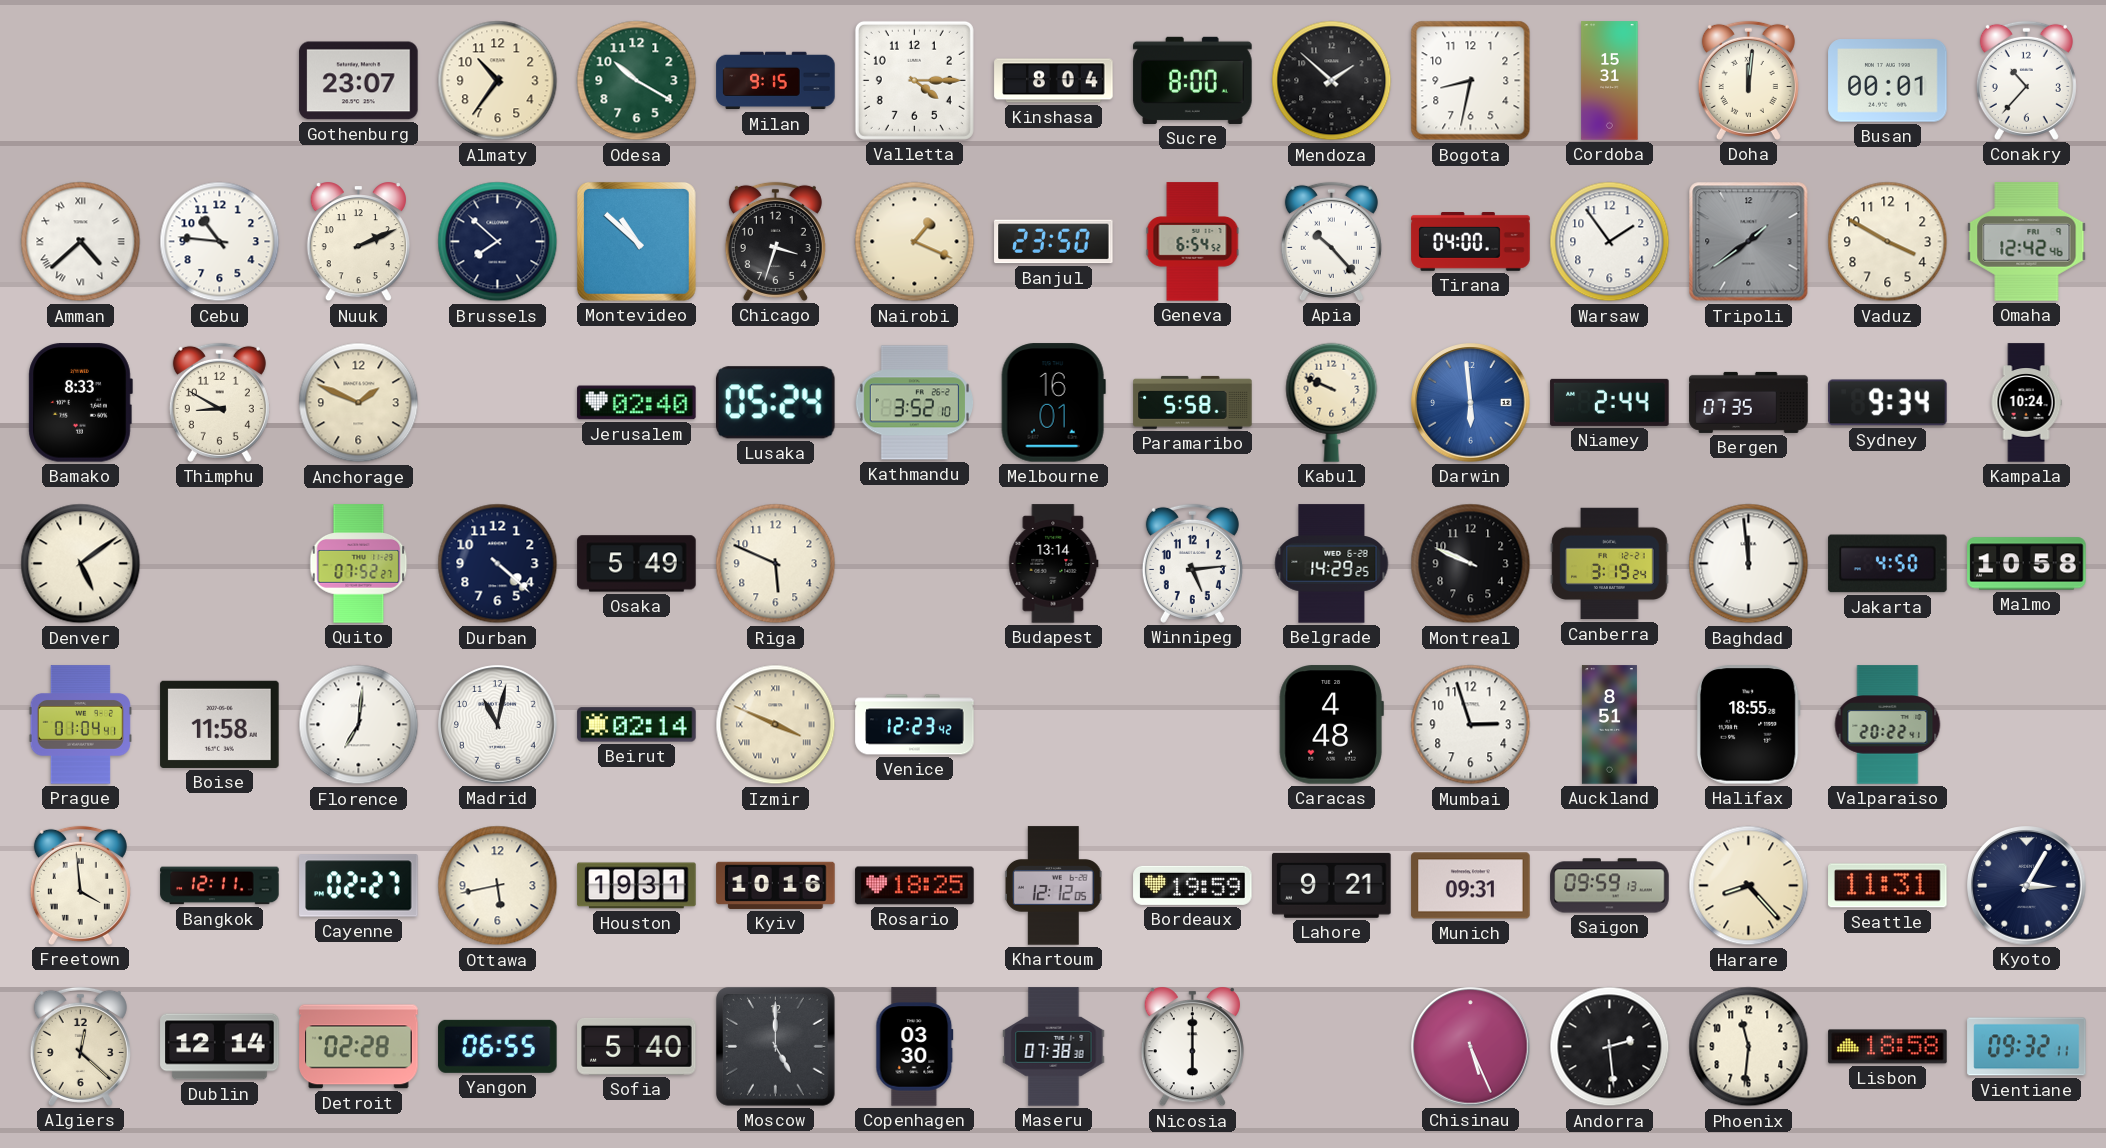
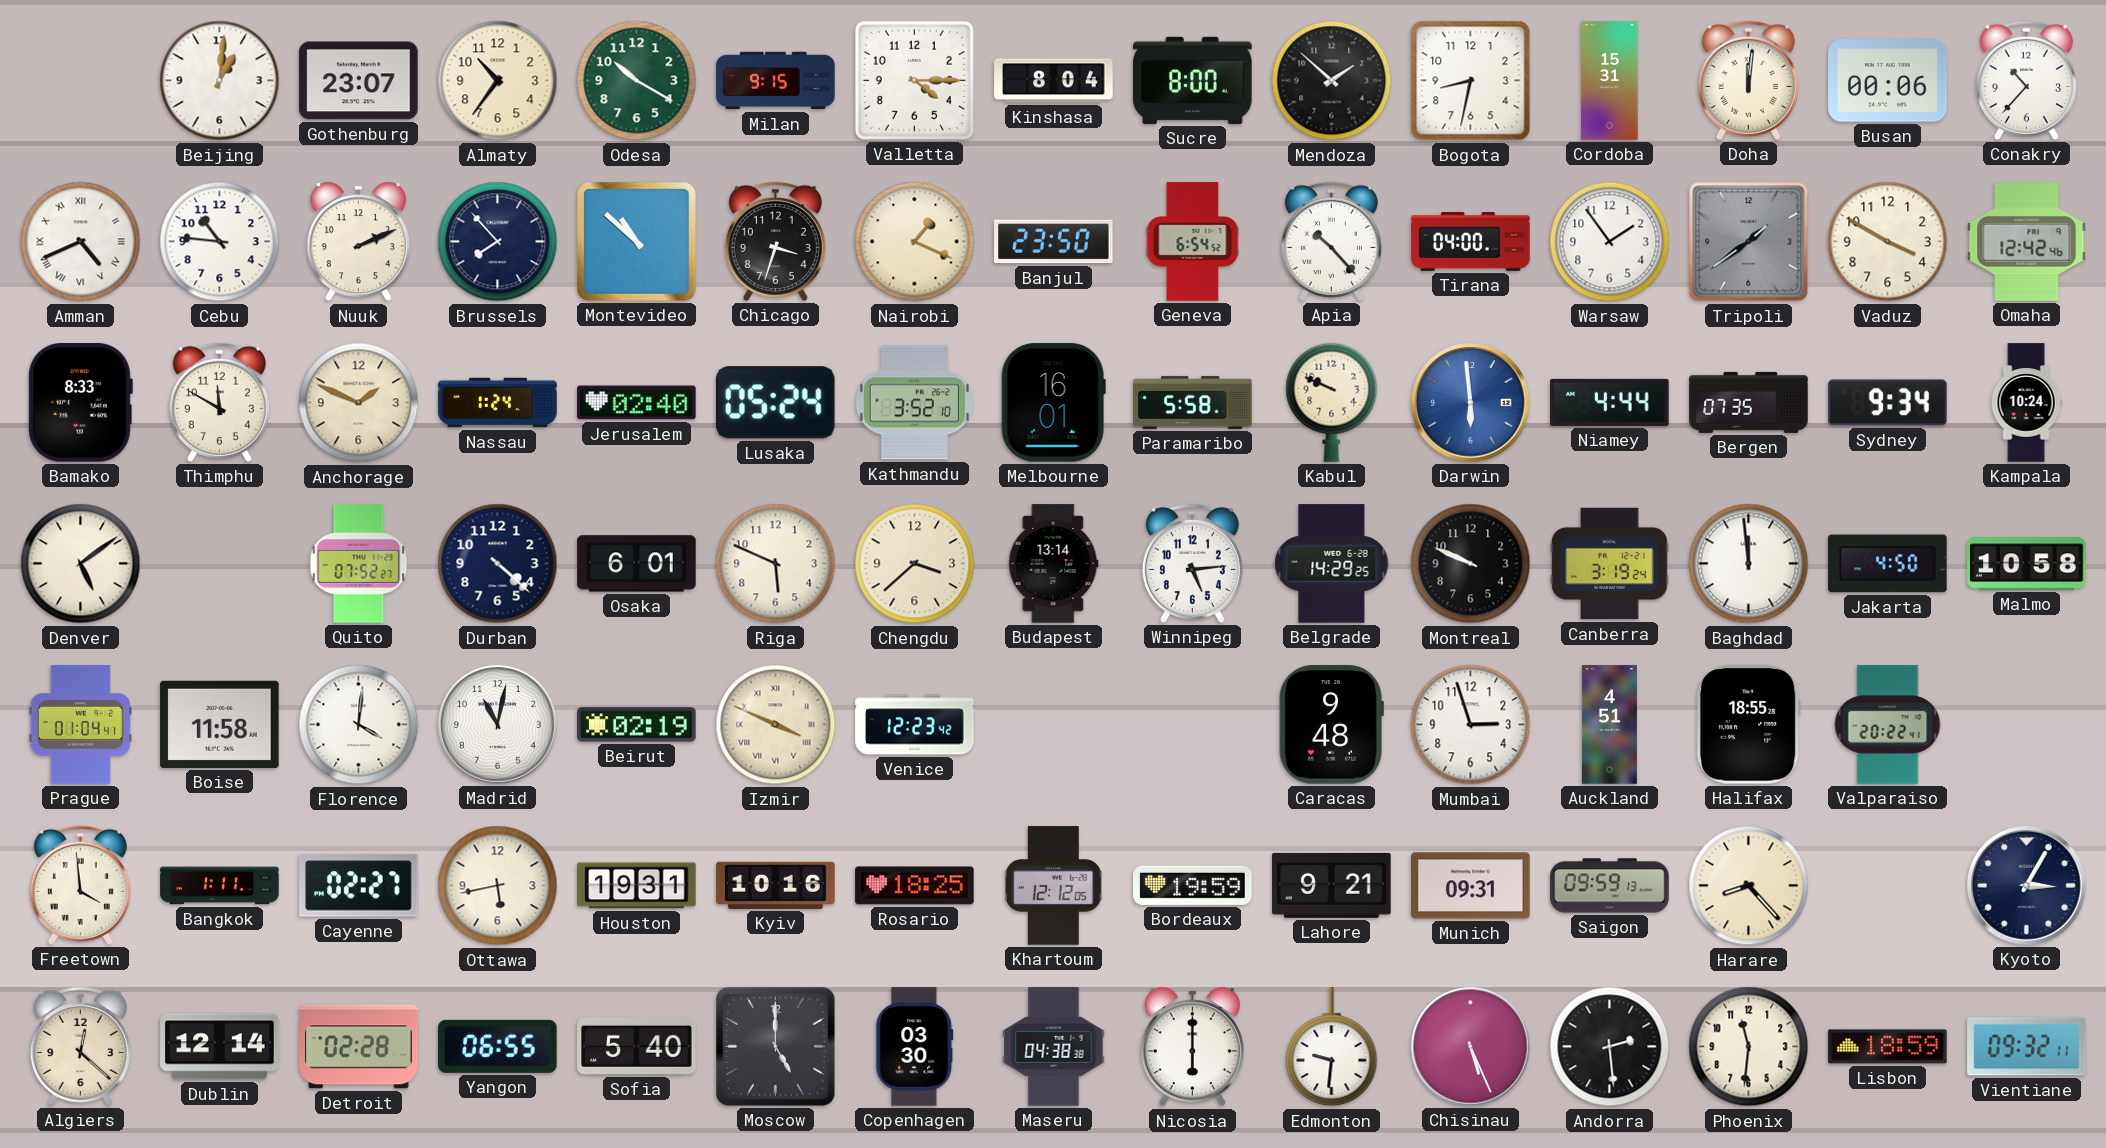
Beijing: none -> 1:01 (220, 81)
Busan: 00:01 -> 00:06 (1888, 81)
Amman: 4:38 -> 4:41 (81, 242)
Brussels: 7:52 -> 7:53 (498, 242)
Thimphu: 8:50 -> 11:50 (219, 402)
Nassau: none -> 1:24 (498, 403)
Niamey: 2:44 -> 4:44 (1610, 402)
Osaka: 5:49 -> 6:01 (637, 564)
Chengdu: none -> 3:38 (915, 564)
Florence: 7:01 -> 4:01 (359, 725)
Beirut: 02:14 -> 02:19 (637, 725)
Caracas: 4:48 -> 9:48 (1331, 725)
Auckland: 8:51 -> 4:51 (1609, 725)
Bangkok: 12:11 -> 1:11 (220, 886)
Seattle: 11:31 -> none (1888, 886)
Maseru: 07:38 -> 04:38 (1054, 1047)
Edmonton: none -> 9:31 (1332, 1047)
Lisbon: 18:58 -> 18:59 (1888, 1047)
